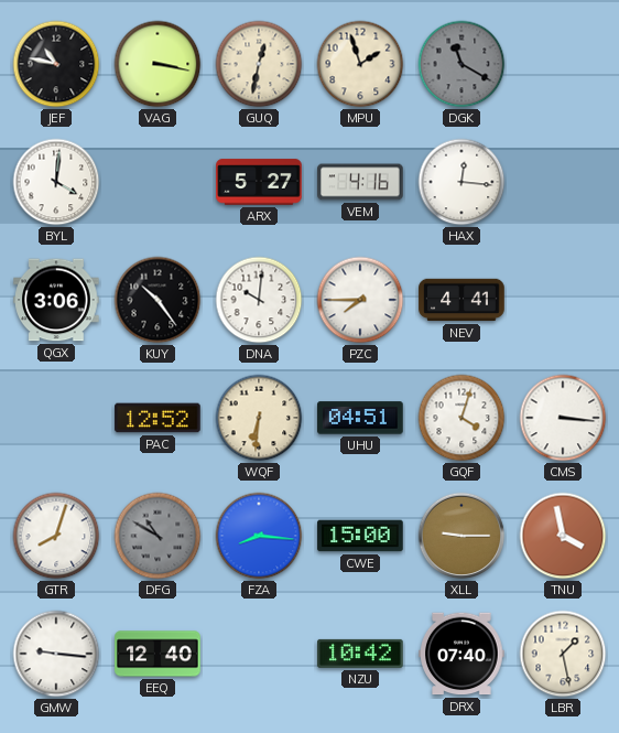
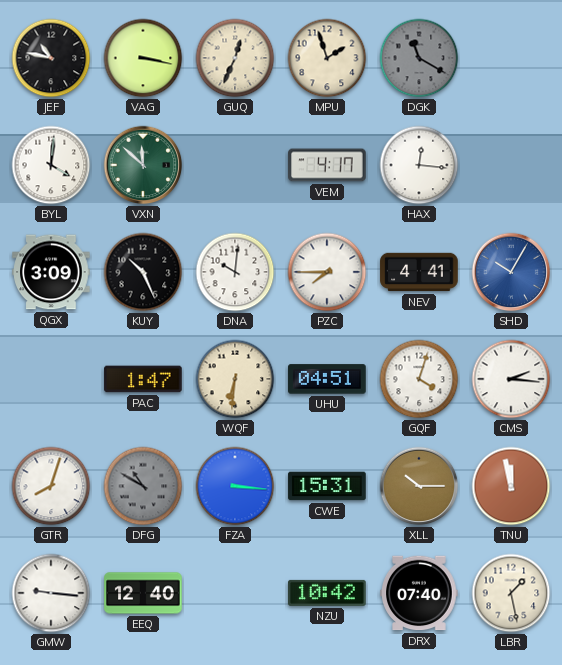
GUQ: 12:32 -> 12:34 (235, 58)
VXN: none -> 11:52 (143, 165)
ARX: 5:27 -> none (259, 182)
VEM: 4:16 -> 4:17 (327, 165)
QGX: 3:06 -> 3:09 (51, 272)
KUY: 10:24 -> 10:26 (143, 272)
SHD: none -> 10:05 (511, 272)
PAC: 12:52 -> 1:47 (143, 379)
CMS: 3:16 -> 2:16 (511, 379)
FZA: 8:16 -> 3:16 (235, 486)
CWE: 15:00 -> 15:31 (327, 486)
XLL: 9:15 -> 10:15 (419, 486)
TNU: 3:58 -> 11:58 (511, 486)
